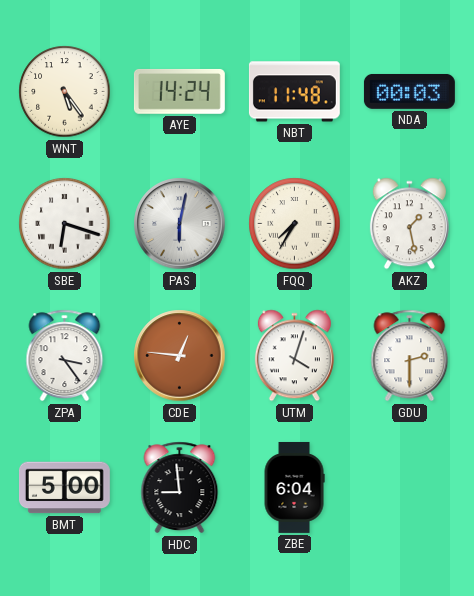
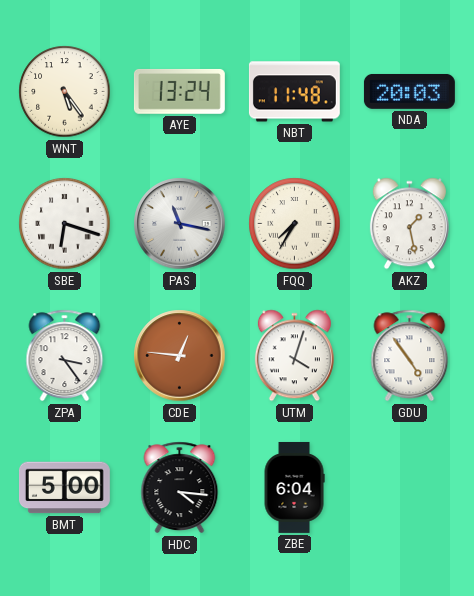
AYE: 14:24 -> 13:24 (179, 91)
NDA: 00:03 -> 20:03 (409, 91)
PAS: 6:02 -> 11:17 (180, 224)
GDU: 2:30 -> 4:54 (410, 356)
HDC: 8:59 -> 4:16 (180, 488)
